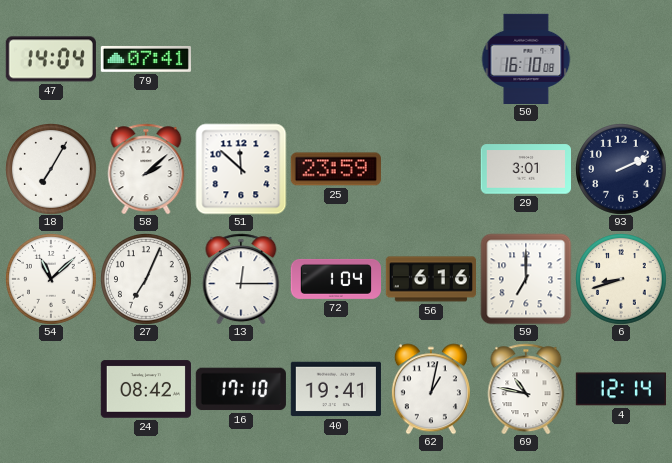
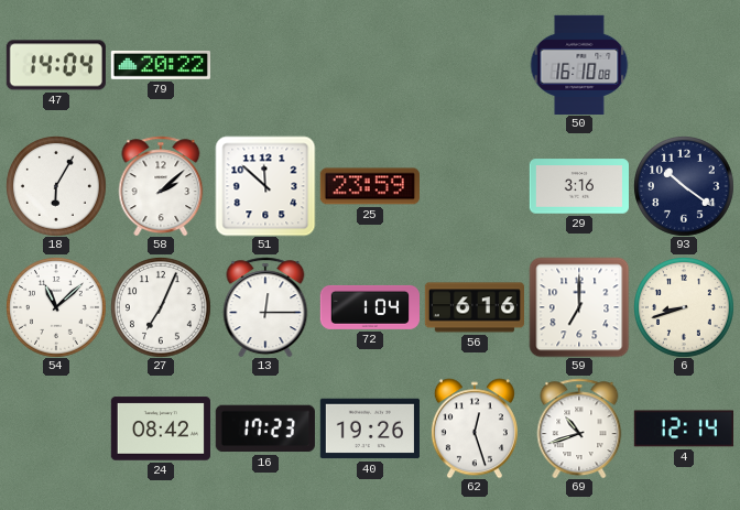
79: 07:41 -> 20:22 (161, 65)
18: 7:05 -> 6:05 (56, 186)
29: 3:01 -> 3:16 (578, 186)
93: 2:11 -> 10:21 (684, 186)
16: 17:10 -> 17:23 (265, 428)
40: 19:41 -> 19:26 (370, 428)
62: 1:02 -> 12:27 (475, 428)
69: 10:47 -> 10:42 (579, 428)
